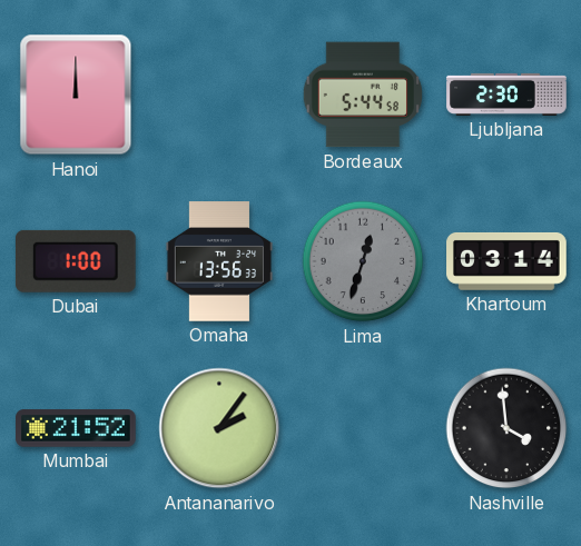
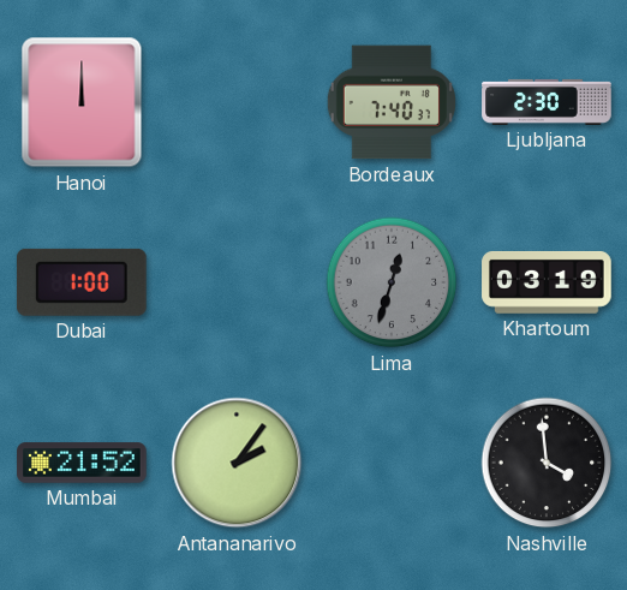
Bordeaux: 5:44 -> 7:40 (392, 102)
Omaha: 13:56 -> none (219, 261)
Khartoum: 03:14 -> 03:19 (547, 282)
